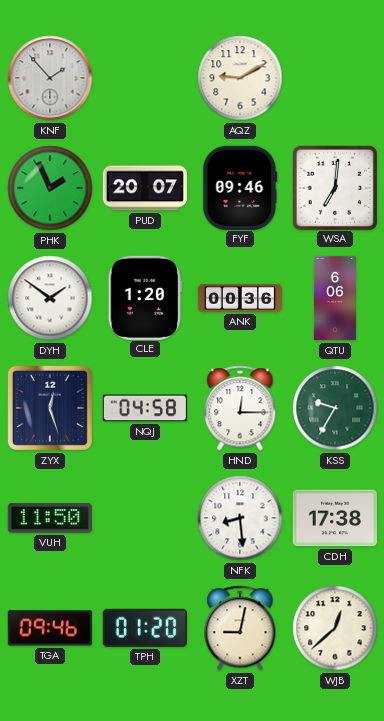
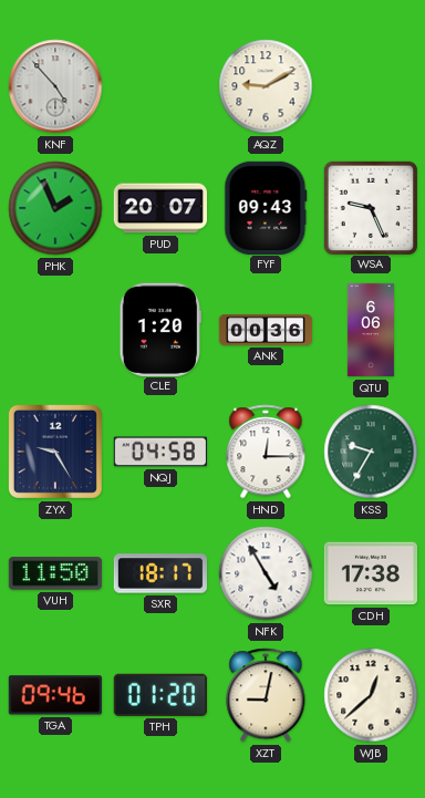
KNF: 1:53 -> 4:53 (55, 86)
FYF: 09:46 -> 09:43 (266, 207)
WSA: 7:01 -> 9:26 (370, 207)
DYH: 1:51 -> none (50, 298)
ZYX: 12:27 -> 9:25 (55, 452)
SXR: none -> 18:17 (159, 573)
NFK: 8:29 -> 4:55 (266, 573)
